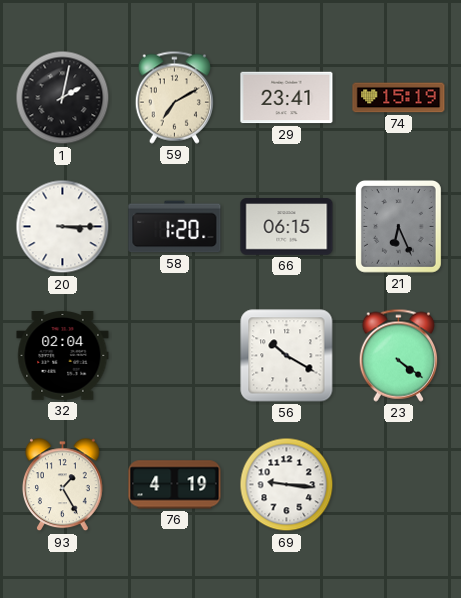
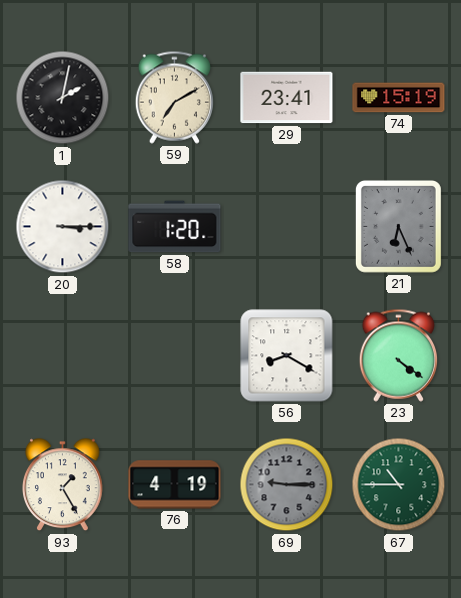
66: 06:15 -> none (287, 227)
32: 02:04 -> none (63, 356)
56: 10:20 -> 8:20 (287, 356)
69: 9:16 -> 9:15 (287, 485)
69 dial: white -> grey (287, 485)
67: none -> 10:45 (399, 485)
